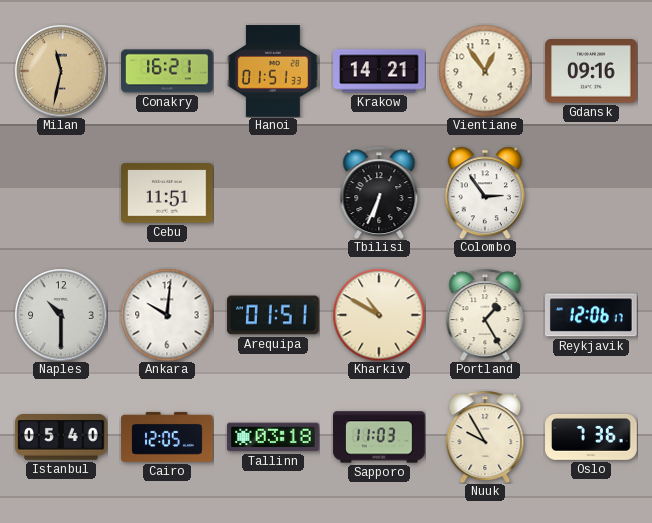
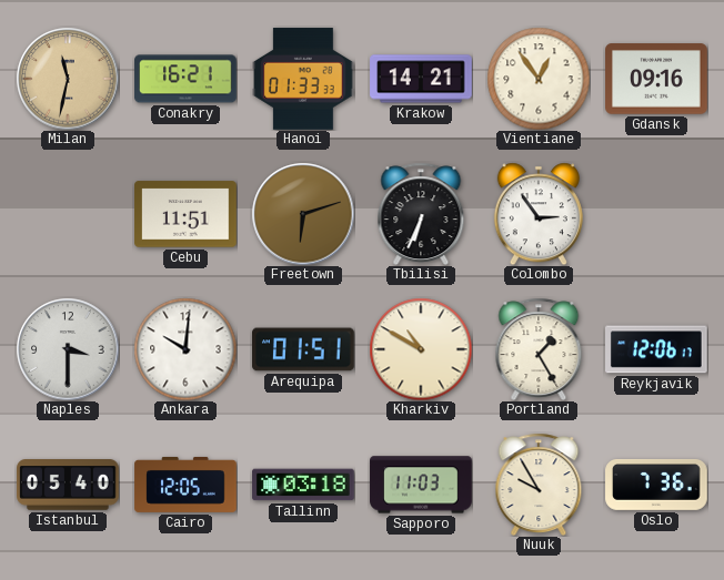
Hanoi: 01:51 -> 01:33 (303, 79)
Freetown: none -> 6:12 (303, 214)
Naples: 10:30 -> 3:30 (68, 349)
